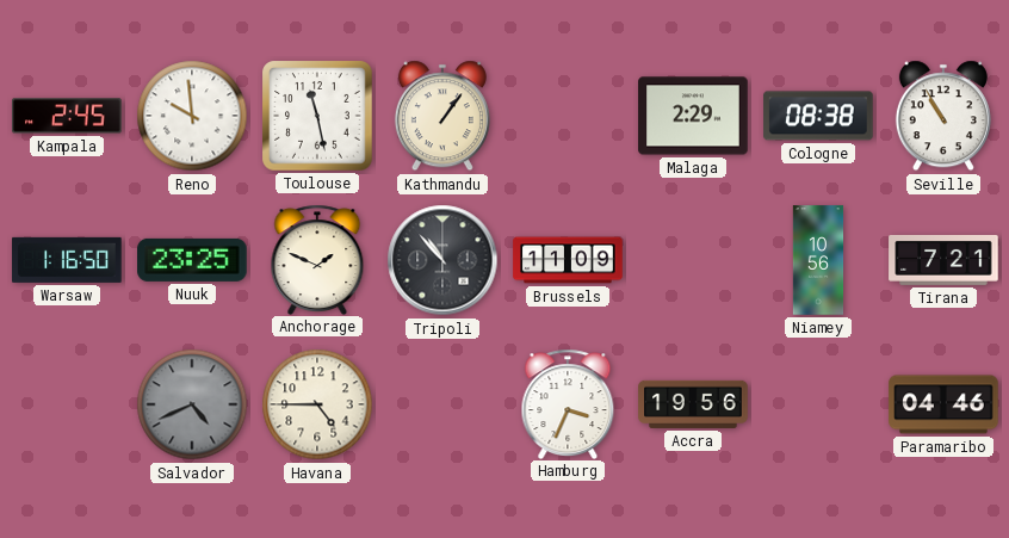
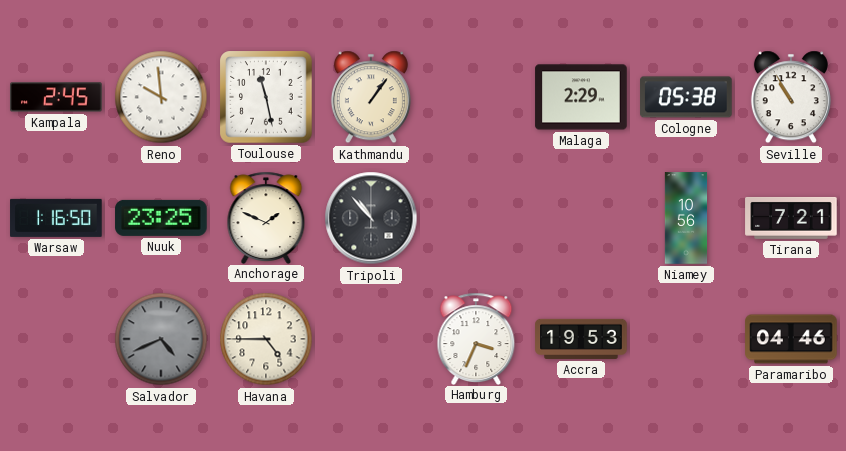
Cologne: 08:38 -> 05:38 (686, 97)
Brussels: 11:09 -> none (568, 260)
Accra: 19:56 -> 19:53 (581, 339)
